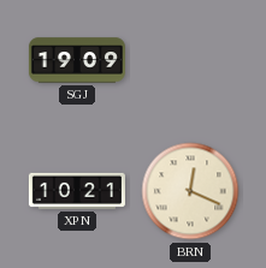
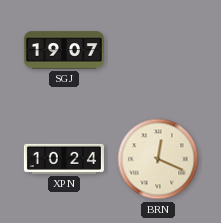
SGJ: 19:09 -> 19:07 (64, 50)
XPN: 10:21 -> 10:24 (64, 159)
